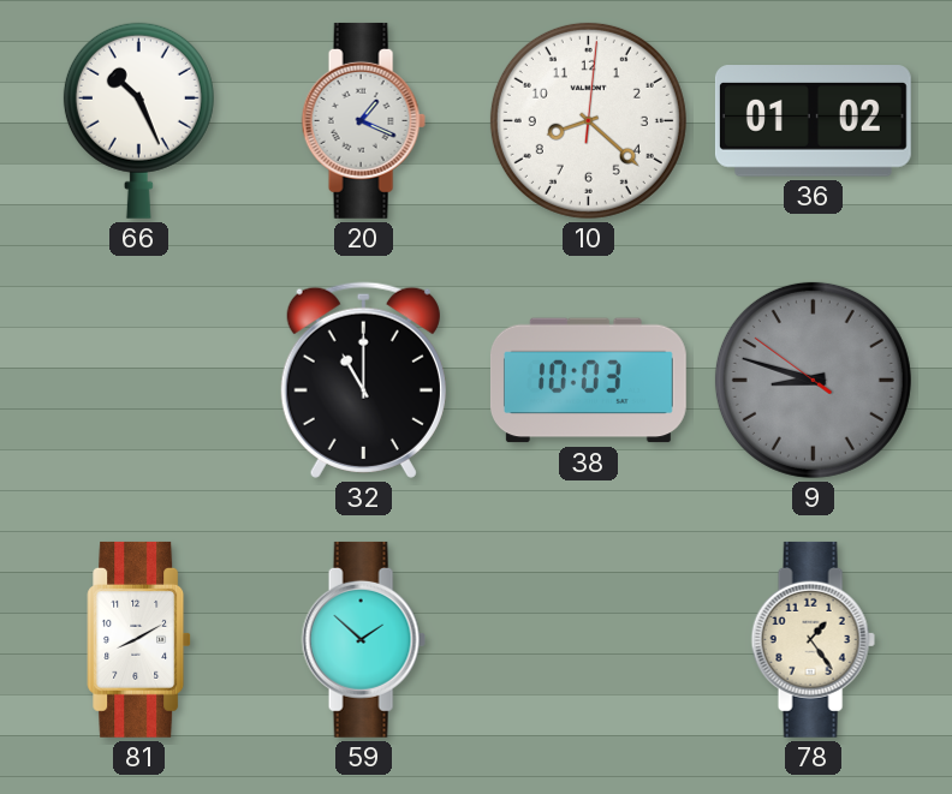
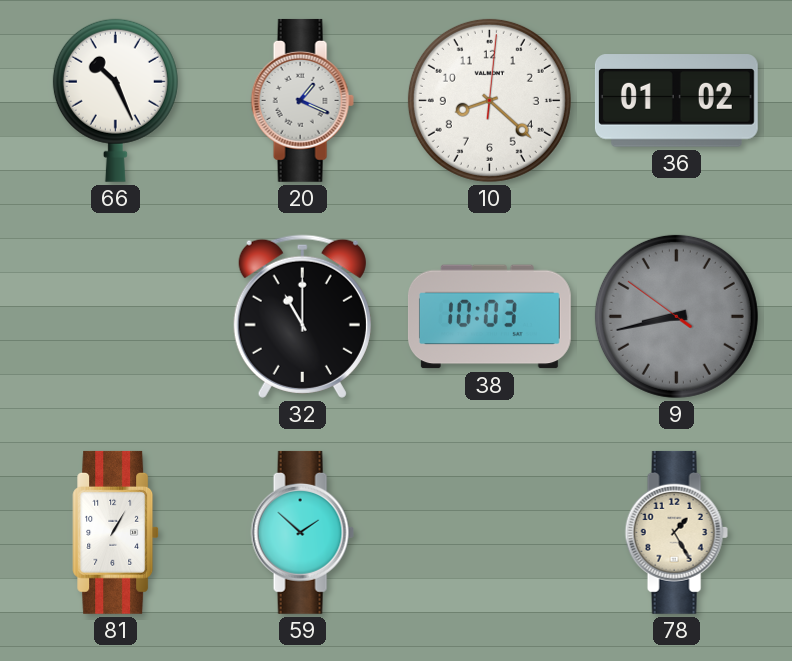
9: 8:47 -> 8:42 (676, 316)
81: 8:10 -> 1:05 (116, 532)
78: 1:24 -> 1:25 (676, 532)
